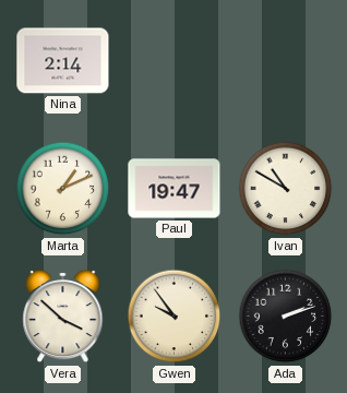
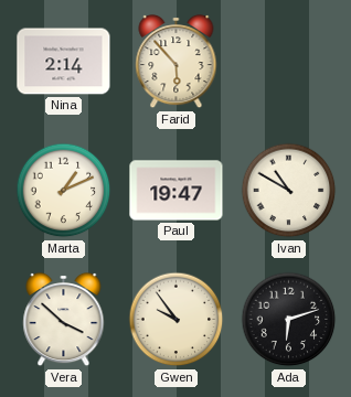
Farid: none -> 5:53 (177, 62)
Ada: 2:12 -> 6:12 (289, 320)
